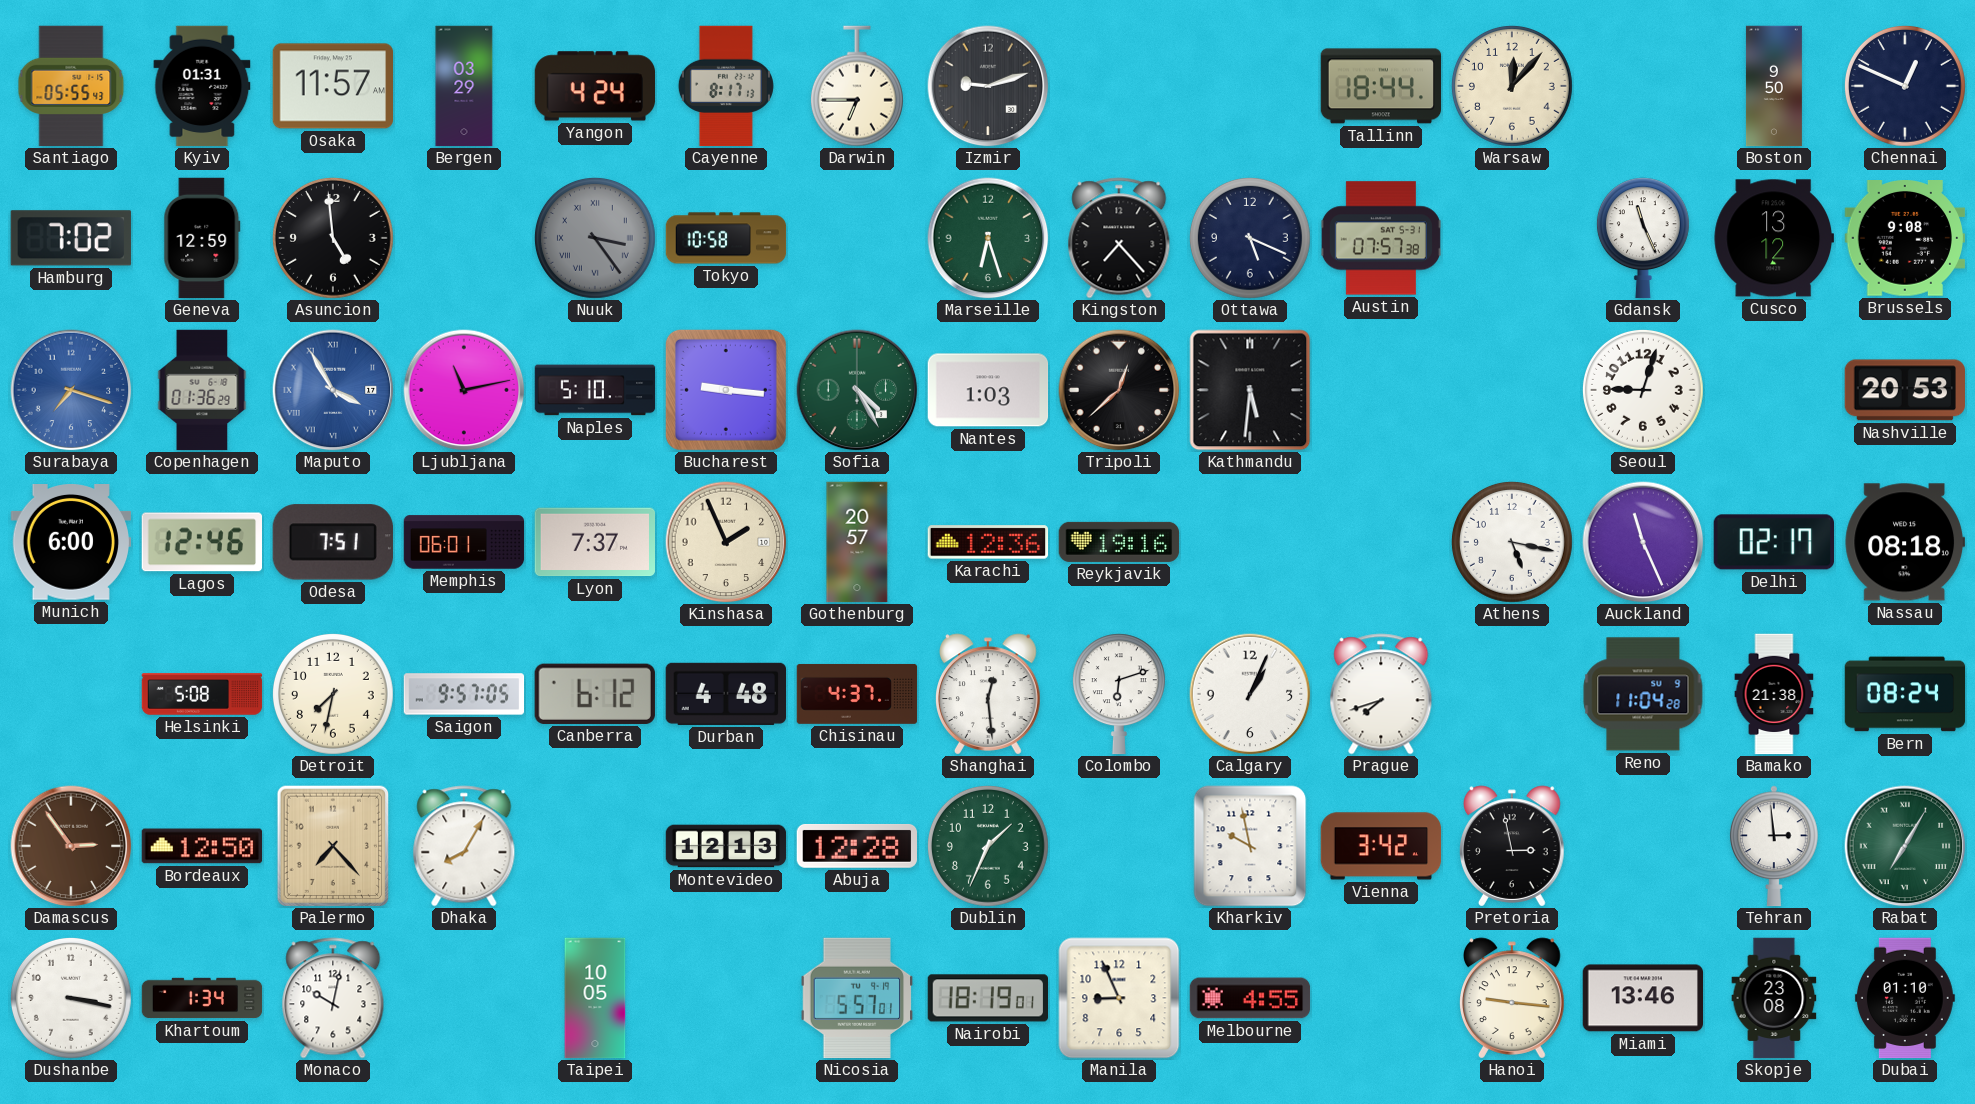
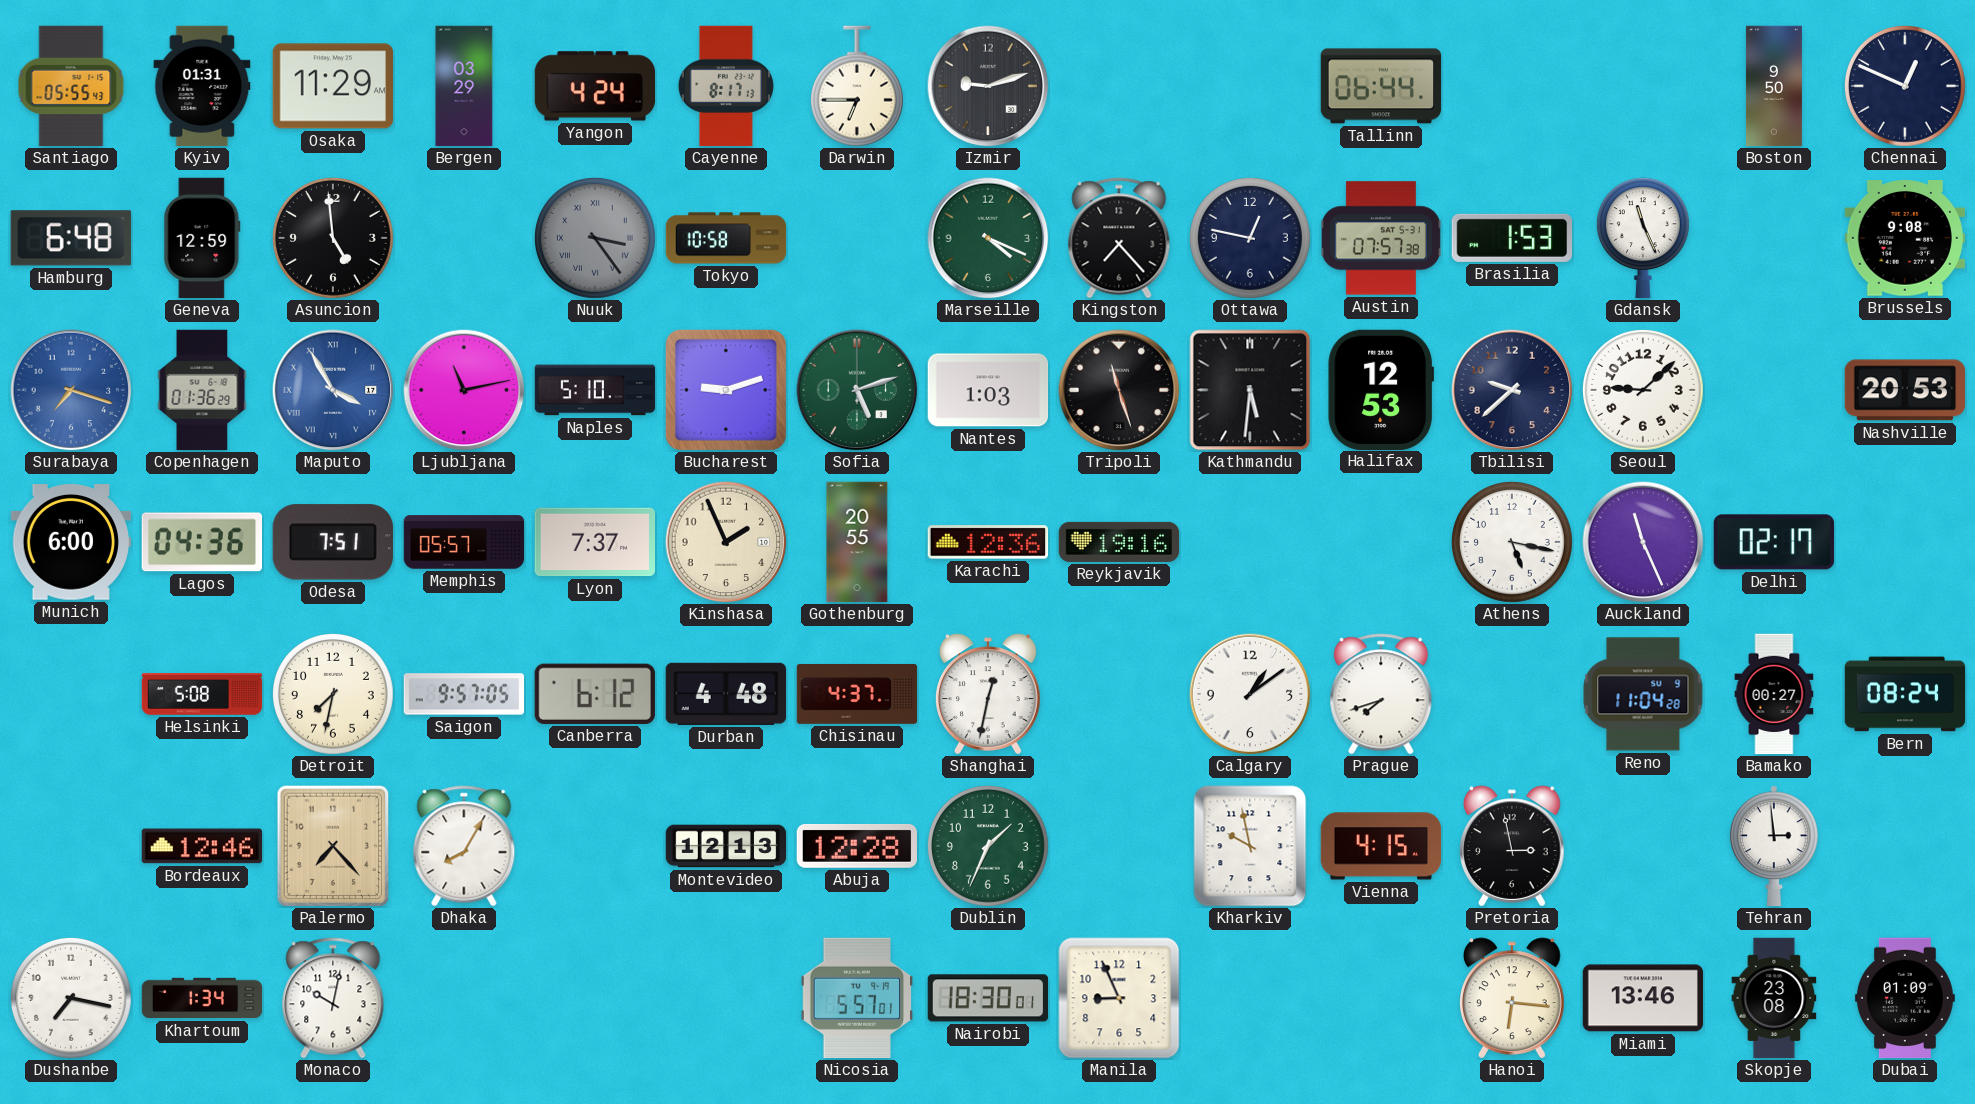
Osaka: 11:57 -> 11:29 (332, 86)
Tallinn: 18:44 -> 06:44 (1381, 86)
Warsaw: 12:07 -> none (1512, 86)
Hamburg: 7:02 -> 6:48 (71, 238)
Marseille: 6:27 -> 4:19 (988, 238)
Ottawa: 5:19 -> 12:47 (1250, 238)
Brasilia: none -> 1:53 (1511, 238)
Cusco: 13:12 -> none (1773, 238)
Bucharest: 9:16 -> 9:12 (726, 390)
Sofia: 4:25 -> 5:12 (857, 390)
Tripoli: 12:38 -> 11:27 (1119, 390)
Halifax: none -> 12:53 (1380, 389)
Tbilisi: none -> 9:38 (1512, 390)
Seoul: 9:03 -> 9:08 (1643, 390)
Lagos: 12:46 -> 04:36 (201, 542)
Memphis: 06:01 -> 05:57 (464, 542)
Gothenburg: 20:57 -> 20:55 (857, 542)
Nassau: 08:18 -> none (1904, 542)
Shanghai: 12:29 -> 12:32 (989, 694)
Colombo: 6:12 -> none (1119, 694)
Calgary: 1:04 -> 1:09 (1250, 694)
Bamako: 21:38 -> 00:27 (1774, 694)
Damascus: 2:54 -> none (71, 846)
Bordeaux: 12:50 -> 12:46 (202, 846)
Vienna: 3:42 -> 4:15 (1381, 846)
Rabat: 7:05 -> none (1905, 846)
Dushanbe: 3:17 -> 7:17 (71, 998)
Taipei: 10:05 -> none (595, 998)
Nairobi: 18:19 -> 18:30 (988, 998)
Melbourne: 4:55 -> none (1250, 998)
Hanoi: 9:16 -> 6:16 (1513, 998)
Dubai: 01:10 -> 01:09 (1905, 998)
